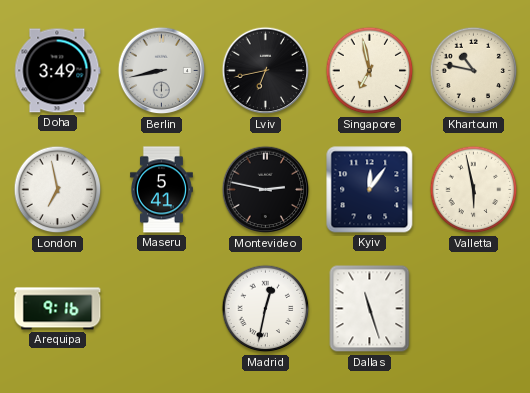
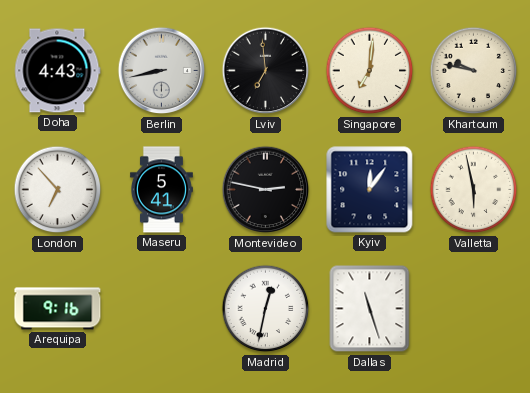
Doha: 3:49 -> 4:43 (58, 71)
Lviv: 6:43 -> 6:59 (266, 71)
Singapore: 6:58 -> 7:01 (370, 71)
Khartoum: 10:47 -> 9:47 (474, 71)
London: 6:58 -> 6:53 (58, 190)
